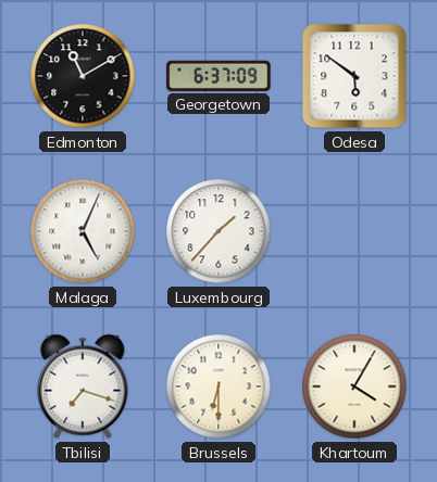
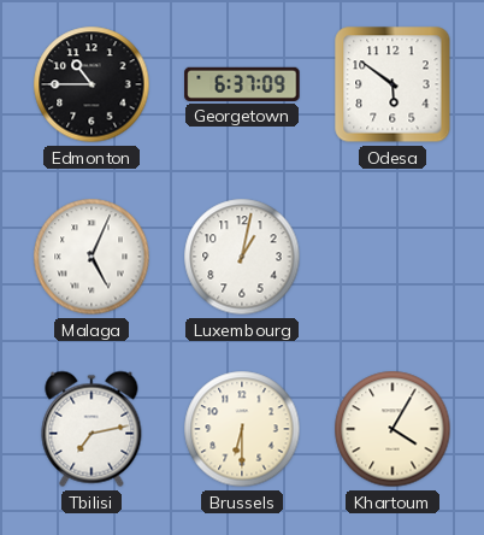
Edmonton: 11:10 -> 10:45 (92, 84)
Luxembourg: 1:37 -> 1:02 (242, 257)
Tbilisi: 7:18 -> 7:13 (92, 429)
